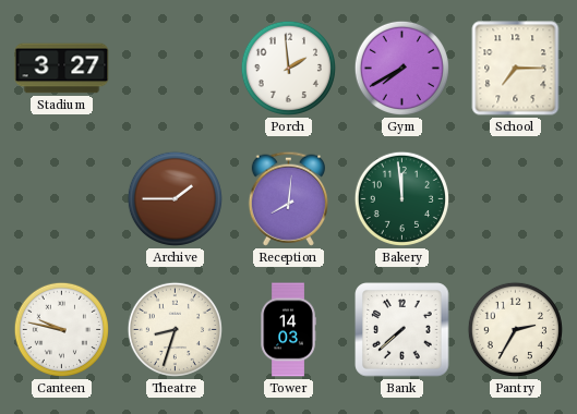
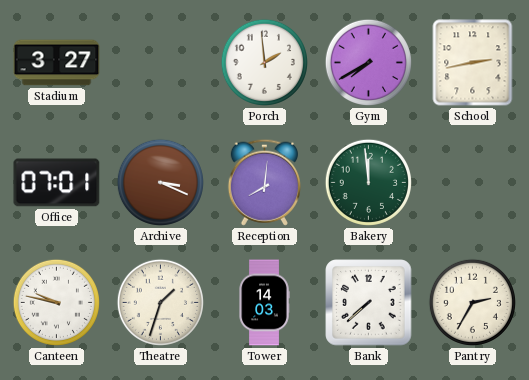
School: 7:15 -> 2:43 (473, 63)
Office: none -> 07:01 (57, 183)
Archive: 1:45 -> 3:19 (160, 182)
Theatre: 8:33 -> 1:33 (160, 302)
